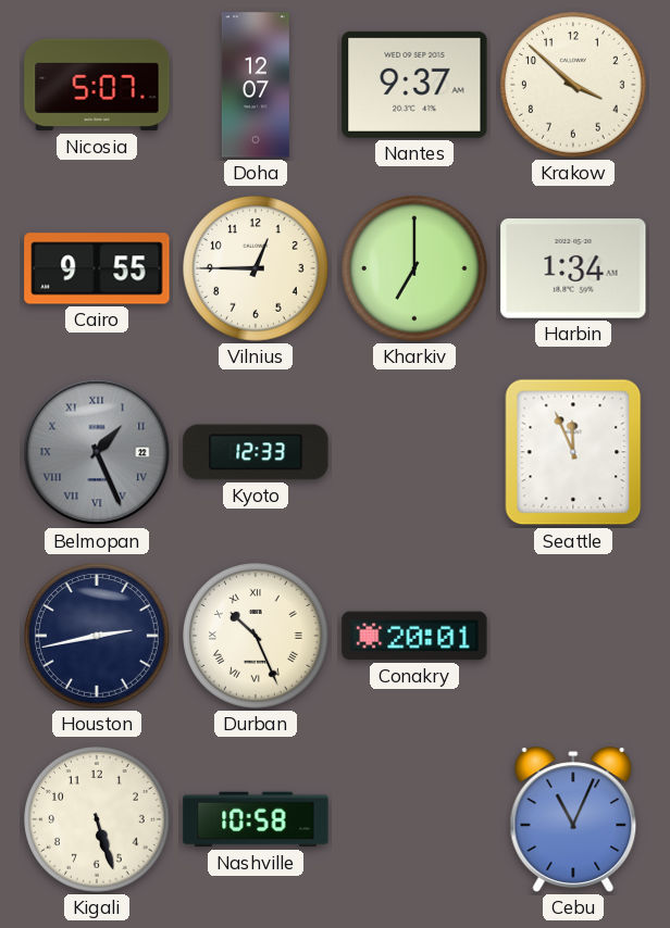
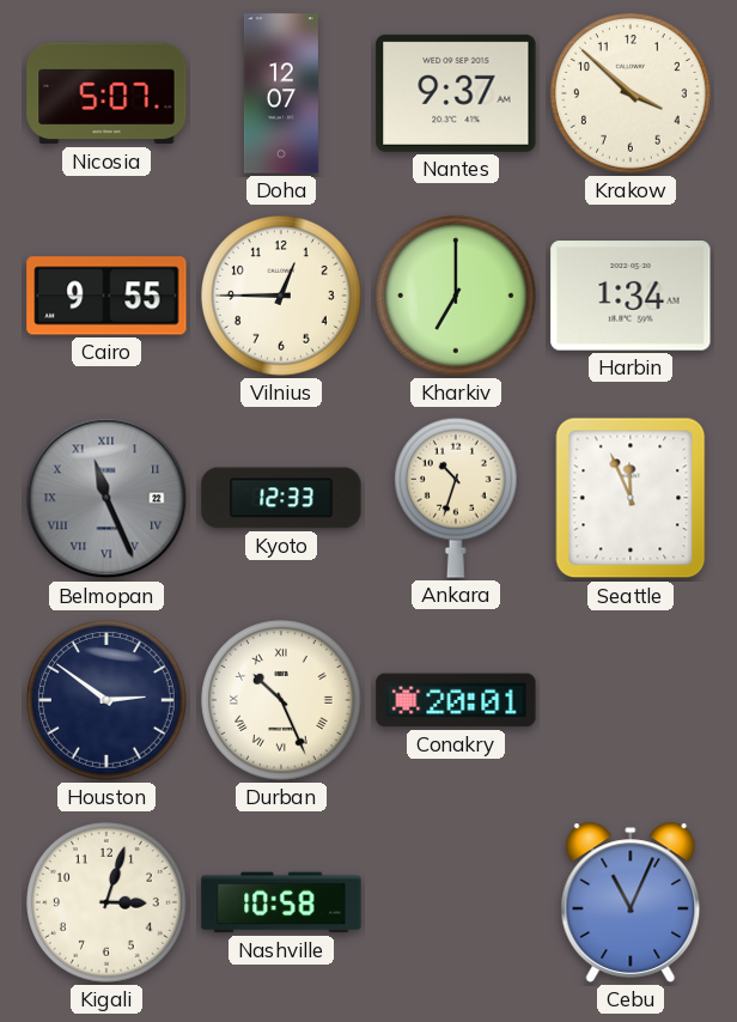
Belmopan: 1:26 -> 11:26 (106, 498)
Ankara: none -> 10:33 (456, 498)
Houston: 2:43 -> 2:51 (108, 701)
Kigali: 5:27 -> 3:03 (108, 904)
